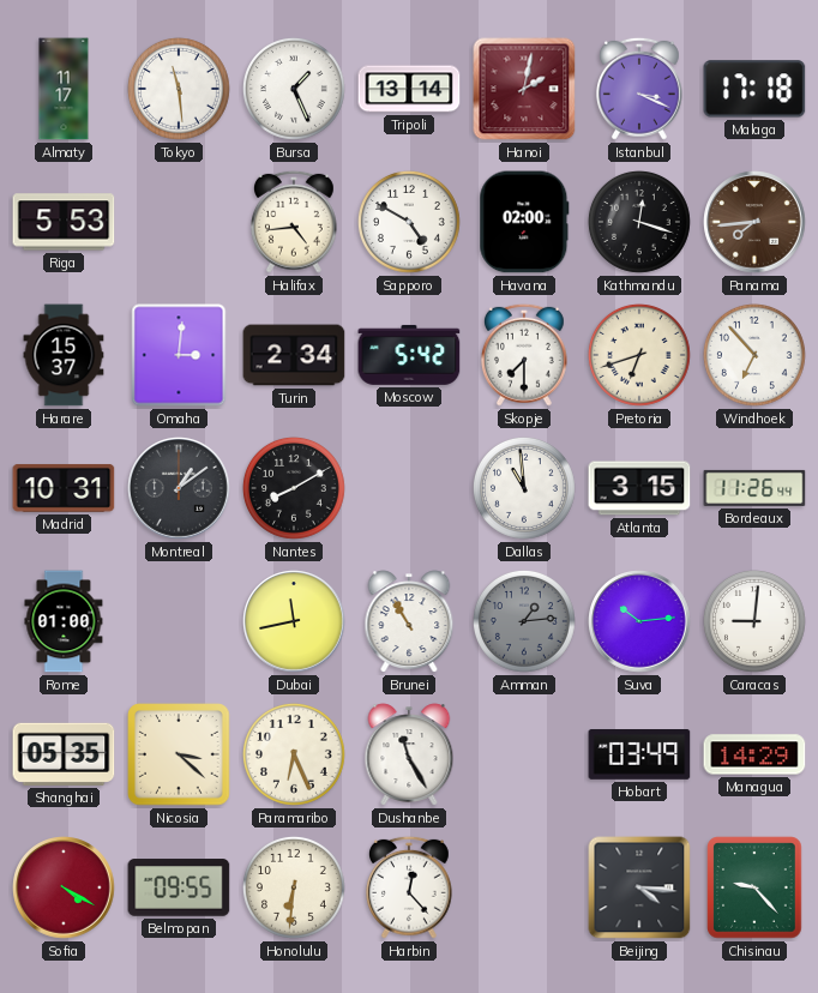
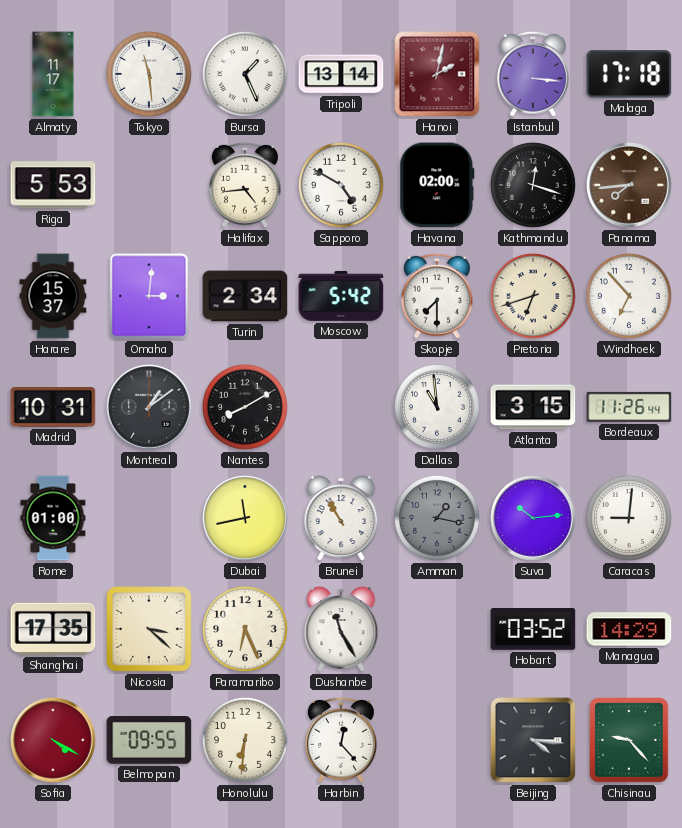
Istanbul: 3:19 -> 3:16 (533, 74)
Amman: 1:14 -> 1:17 (437, 518)
Shanghai: 05:35 -> 17:35 (53, 629)
Hobart: 03:49 -> 03:52 (533, 630)
